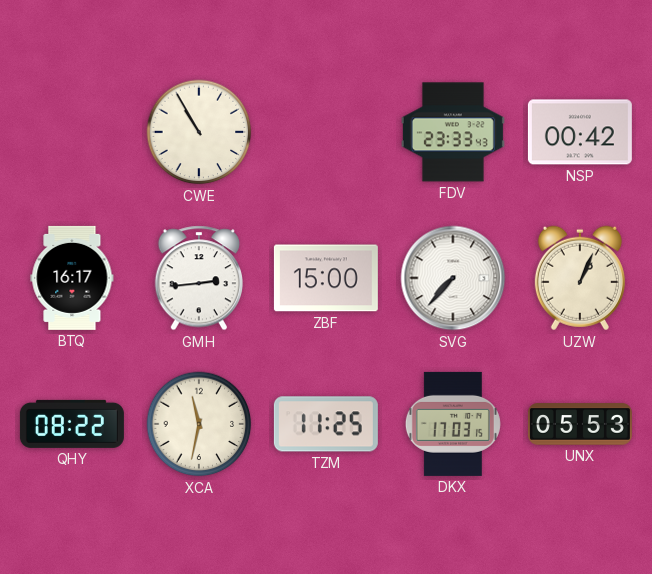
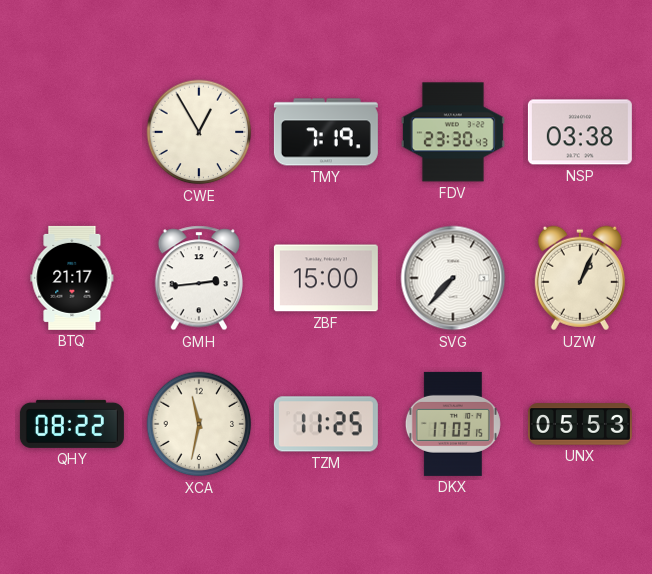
CWE: 10:55 -> 12:55 (199, 132)
TMY: none -> 7:19 (326, 132)
FDV: 23:33 -> 23:30 (453, 132)
NSP: 00:42 -> 03:38 (580, 132)
BTQ: 16:17 -> 21:17 (72, 278)
